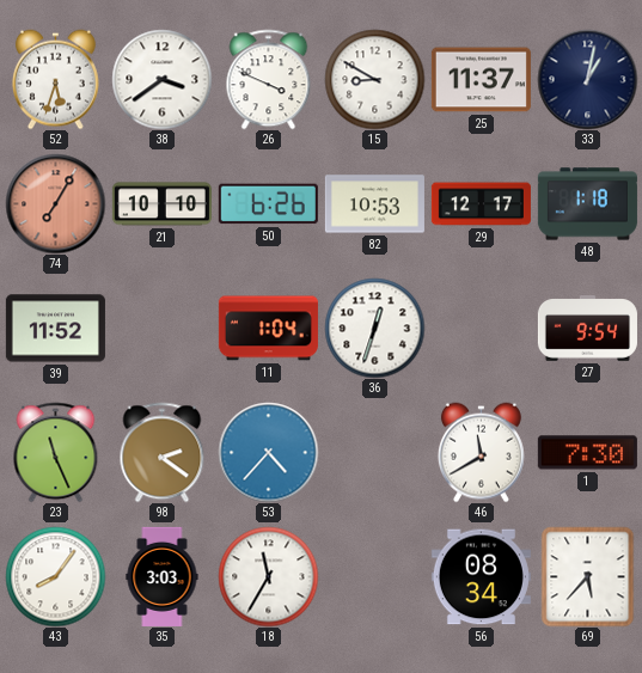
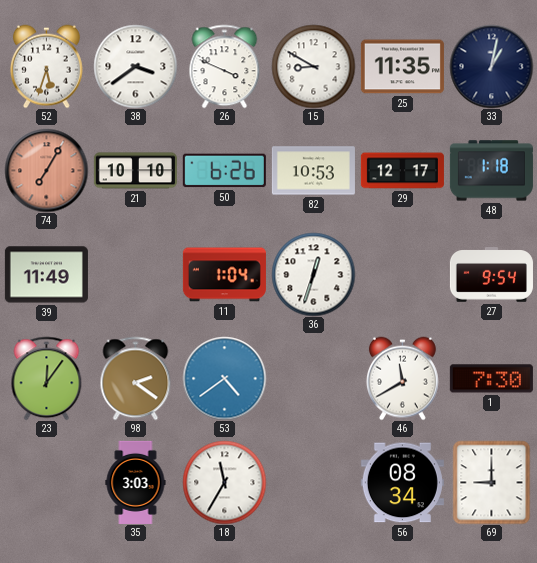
25: 11:37 -> 11:35 (402, 67)
39: 11:52 -> 11:49 (46, 275)
23: 11:26 -> 12:06 (47, 378)
53: 4:37 -> 4:39 (224, 378)
43: 8:06 -> none (55, 576)
69: 5:37 -> 9:00 (492, 482)
